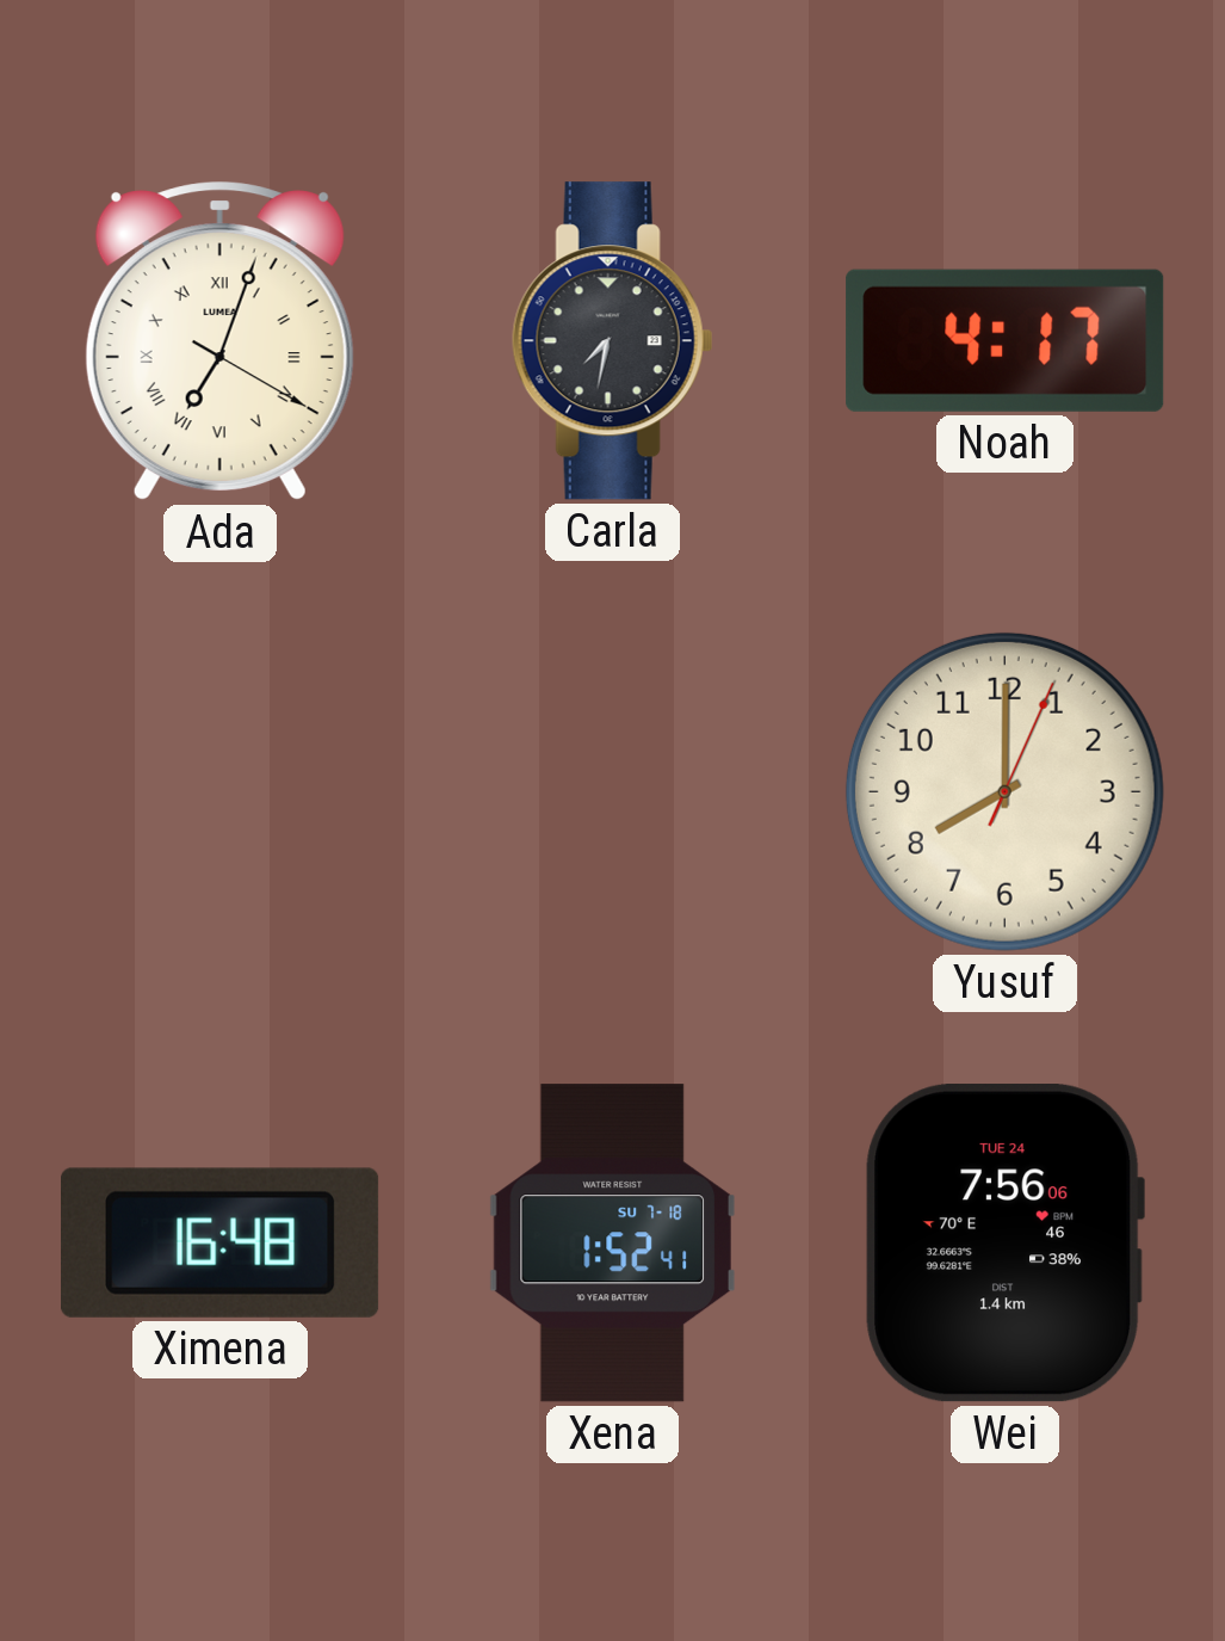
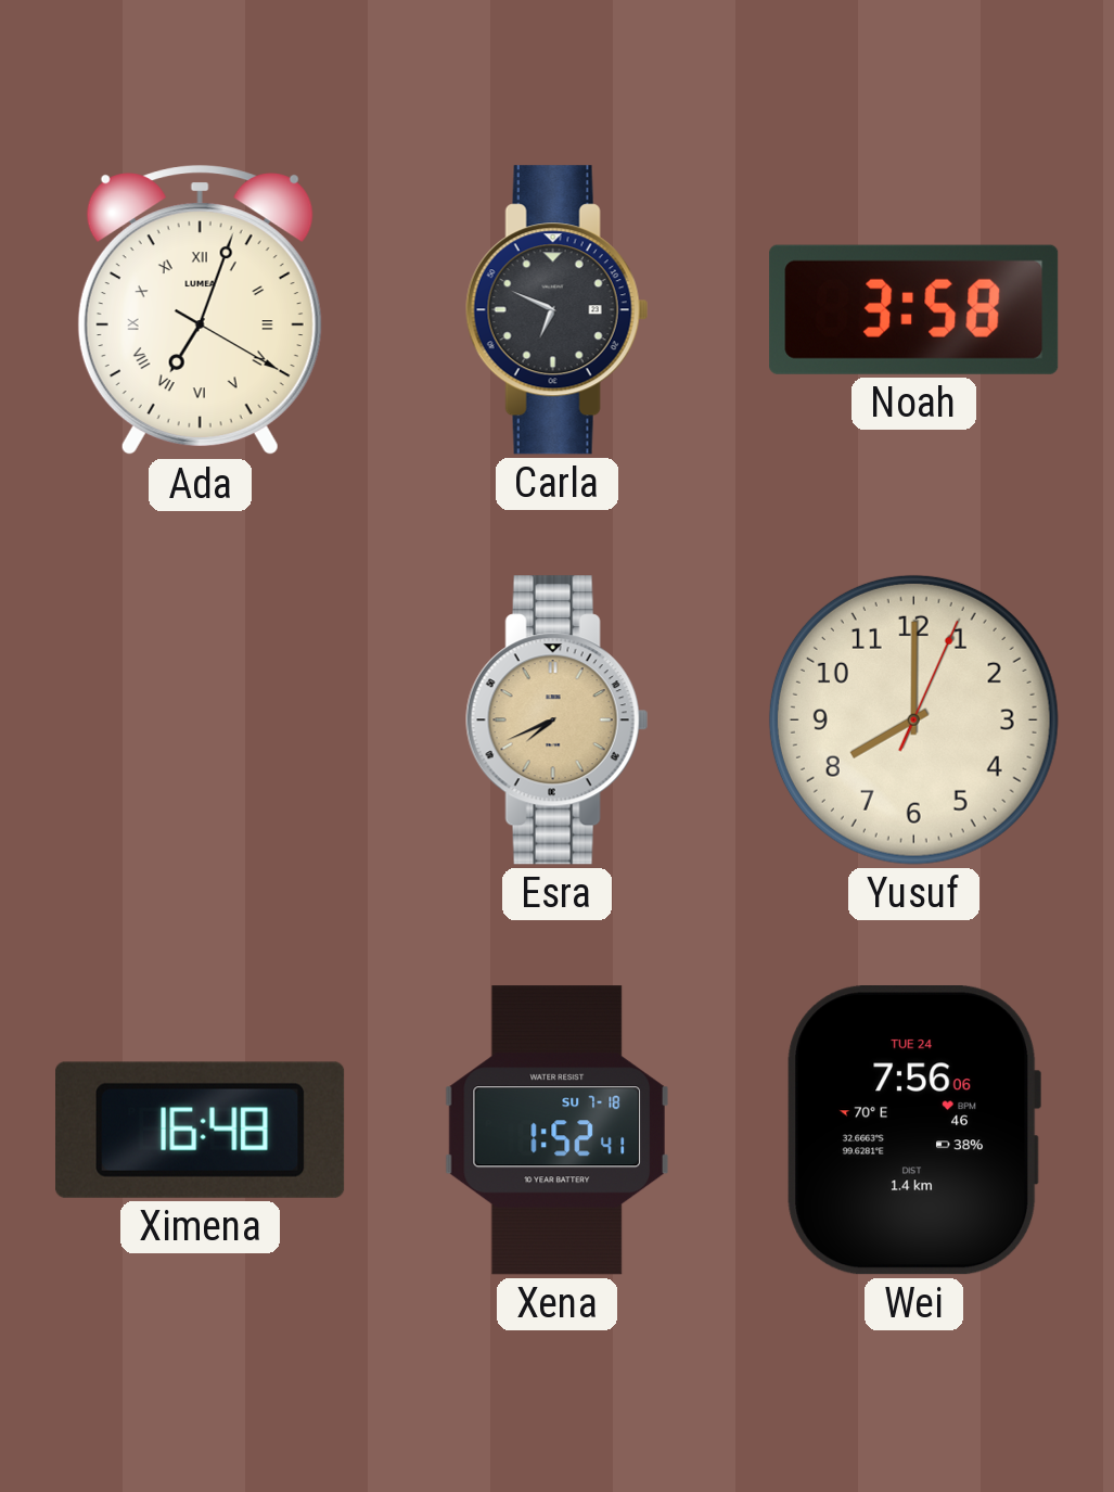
Carla: 7:32 -> 6:49 (556, 310)
Noah: 4:17 -> 3:58 (914, 309)
Esra: none -> 7:41 (556, 721)
